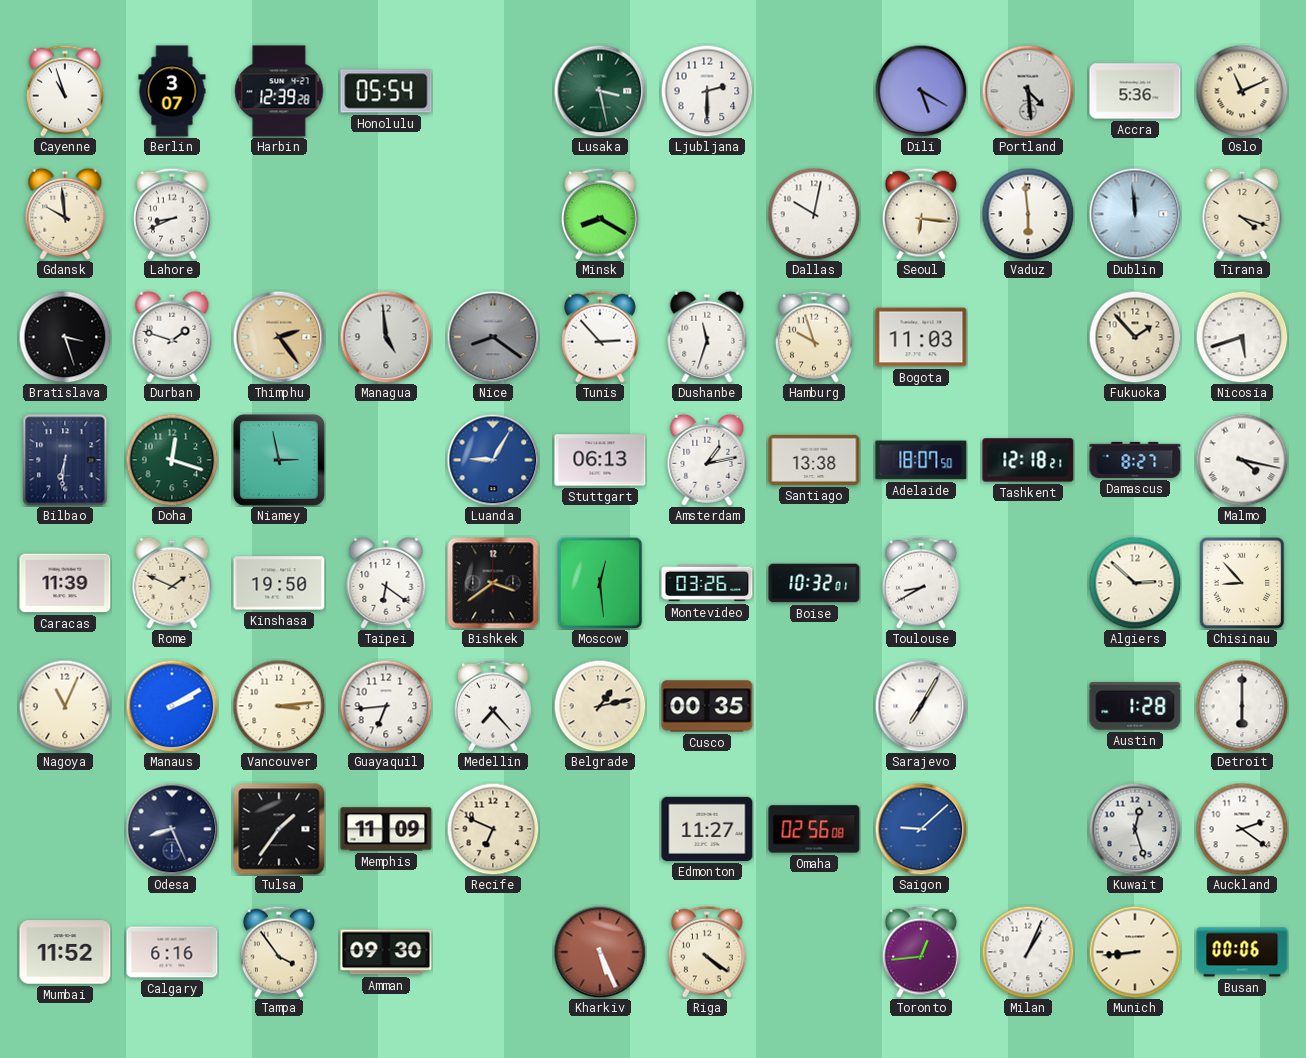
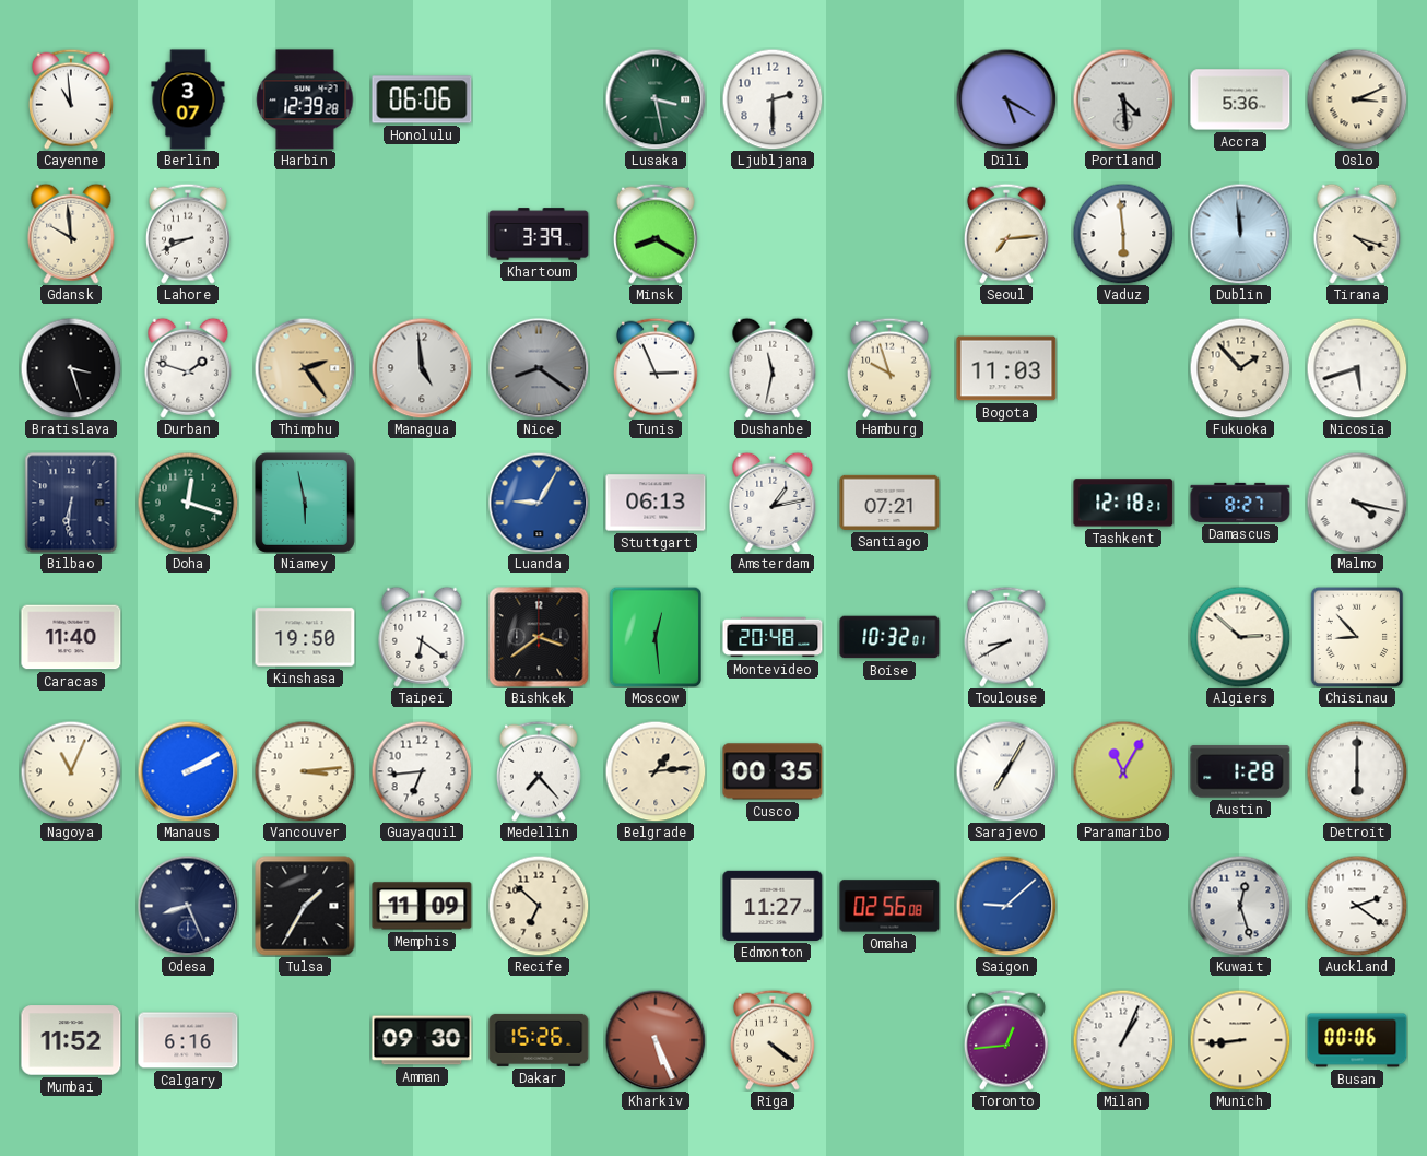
Cayenne: 10:57 -> 10:59 (71, 99)
Honolulu: 05:54 -> 06:06 (422, 99)
Oslo: 11:11 -> 3:11 (1357, 99)
Khartoum: none -> 3:39 (539, 234)
Dallas: 10:02 -> none (814, 214)
Seoul: 6:16 -> 7:14 (1006, 234)
Tunis: 2:53 -> 2:56 (656, 368)
Dushanbe: 11:33 -> 11:32 (773, 368)
Niamey: 2:58 -> 5:58 (305, 503)
Santiago: 13:38 -> 07:21 (889, 503)
Adelaide: 18:07 -> none (921, 460)
Caracas: 11:39 -> 11:40 (71, 637)
Rome: 1:49 -> none (172, 583)
Montevideo: 03:26 -> 20:48 (773, 637)
Belgrade: 1:13 -> 1:14 (656, 771)
Paramaribo: none -> 11:05 (1123, 771)
Tulsa: 1:36 -> 1:35 (305, 906)
Recife: 6:49 -> 6:52 (539, 906)
Tampa: 3:54 -> none (279, 952)
Dakar: none -> 15:26 (539, 1040)
